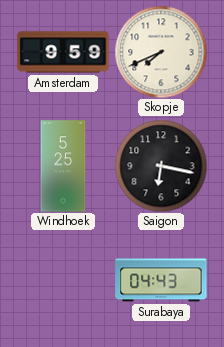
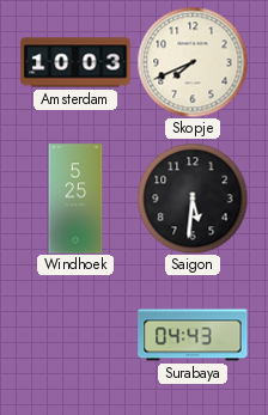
Amsterdam: 9:59 -> 10:03 (75, 62)
Saigon: 6:17 -> 5:31 (193, 199)
